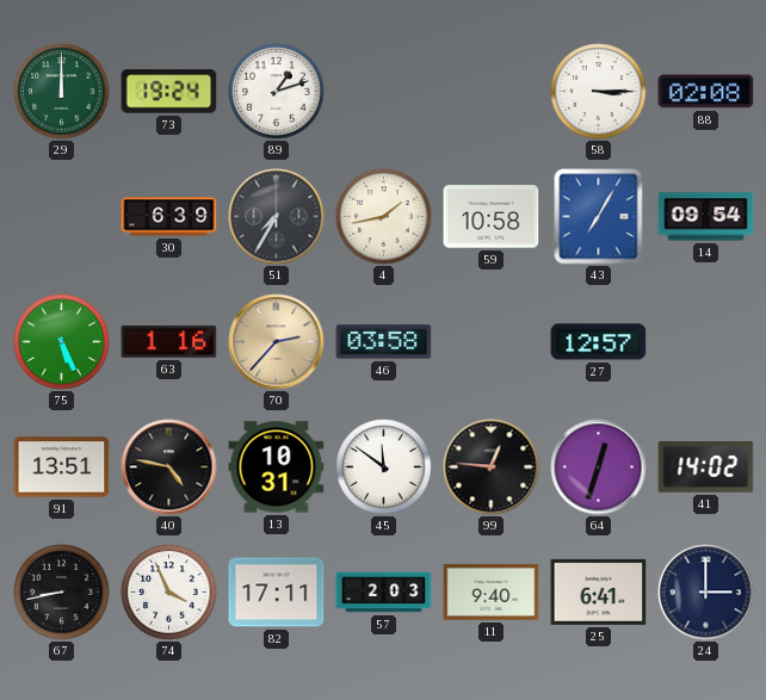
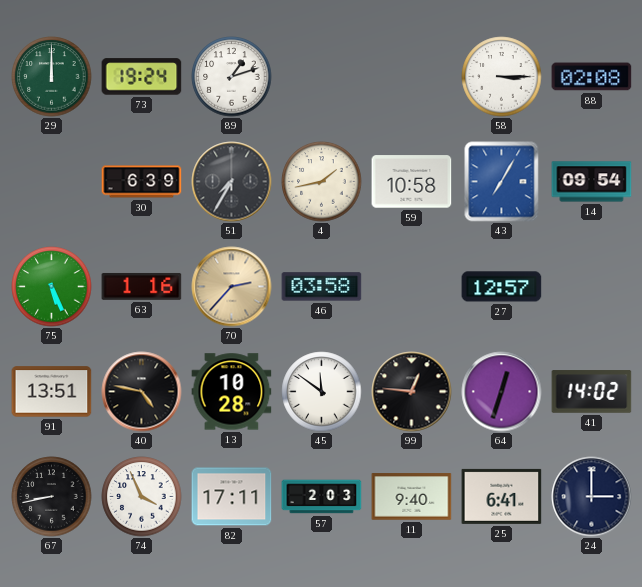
13: 10:31 -> 10:28 (232, 392)
